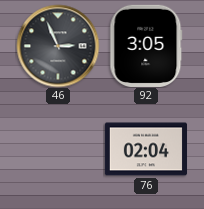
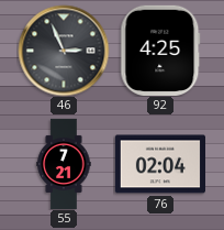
92: 3:05 -> 4:25 (160, 51)
55: none -> 7:21 (64, 164)
